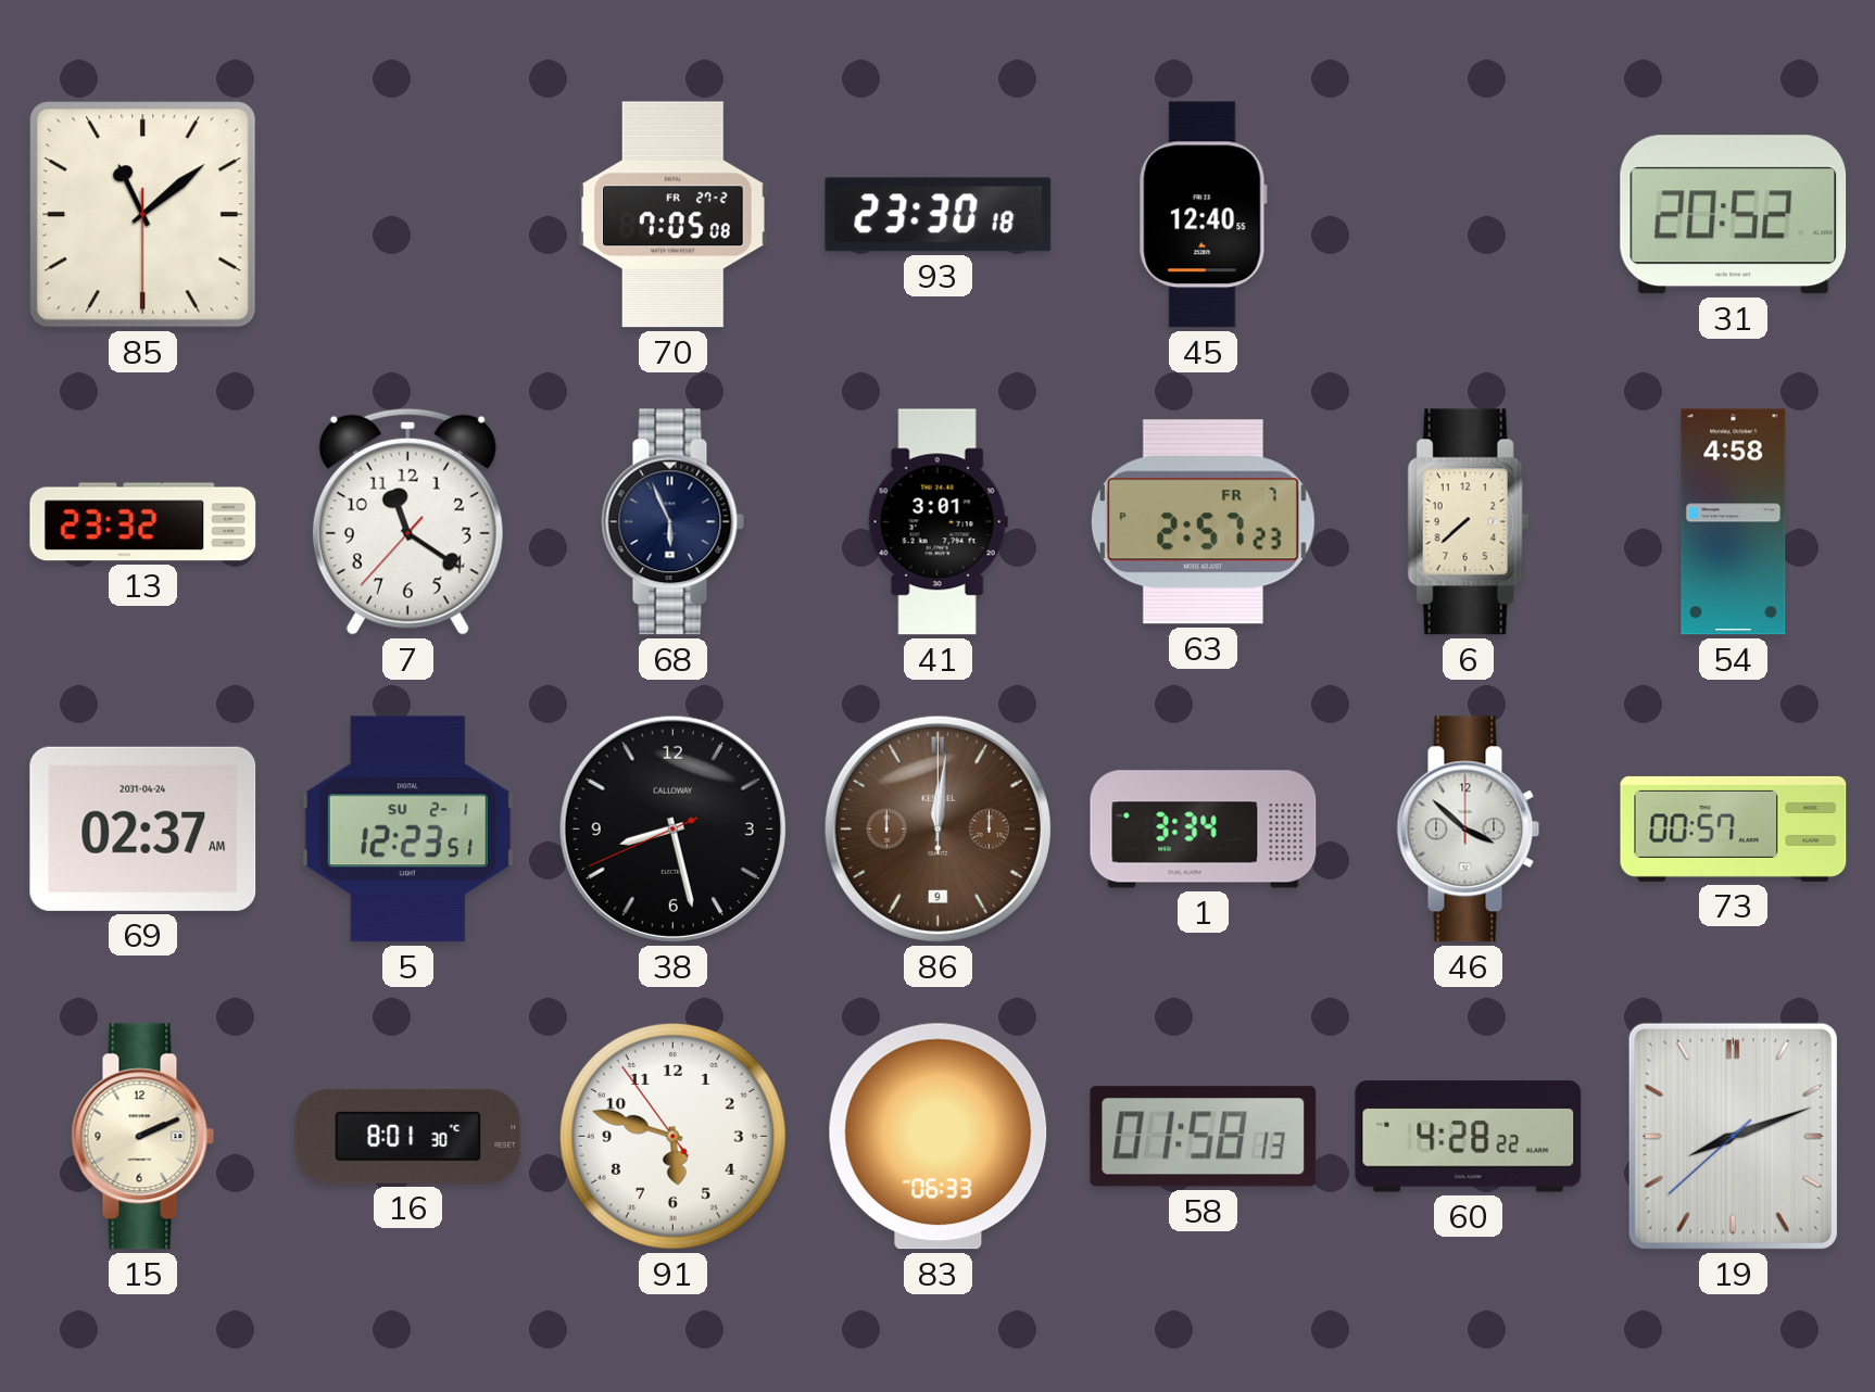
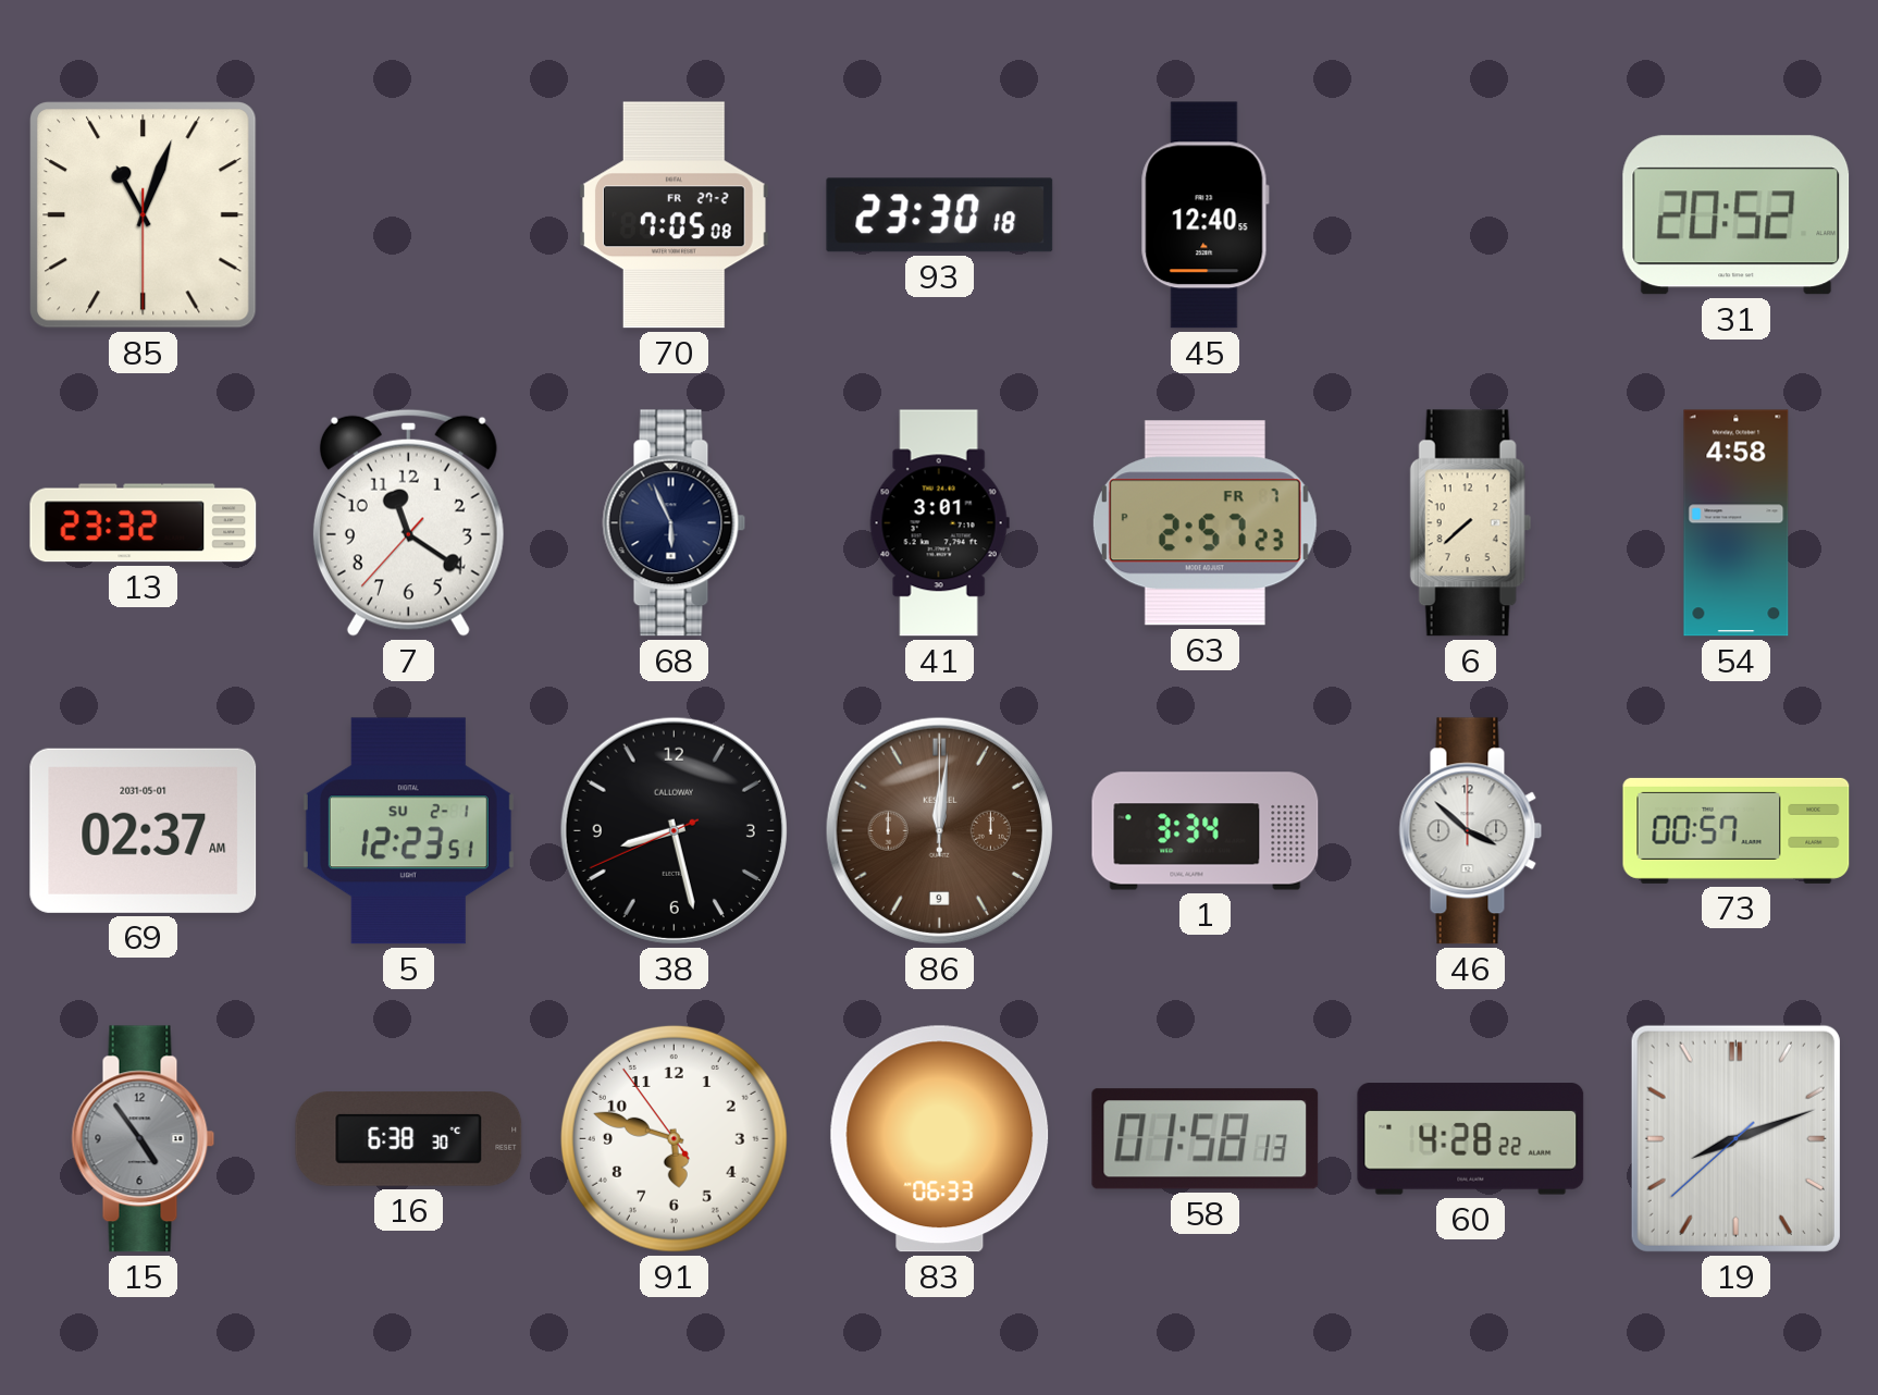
85: 11:08 -> 11:03 (144, 215)
69 date: 2031-04-24 -> 2031-05-01 (144, 830)
15: 2:11 -> 4:54 (144, 1139)
15 dial: cream -> grey (144, 1139)
16: 8:01 -> 6:38 (409, 1138)
